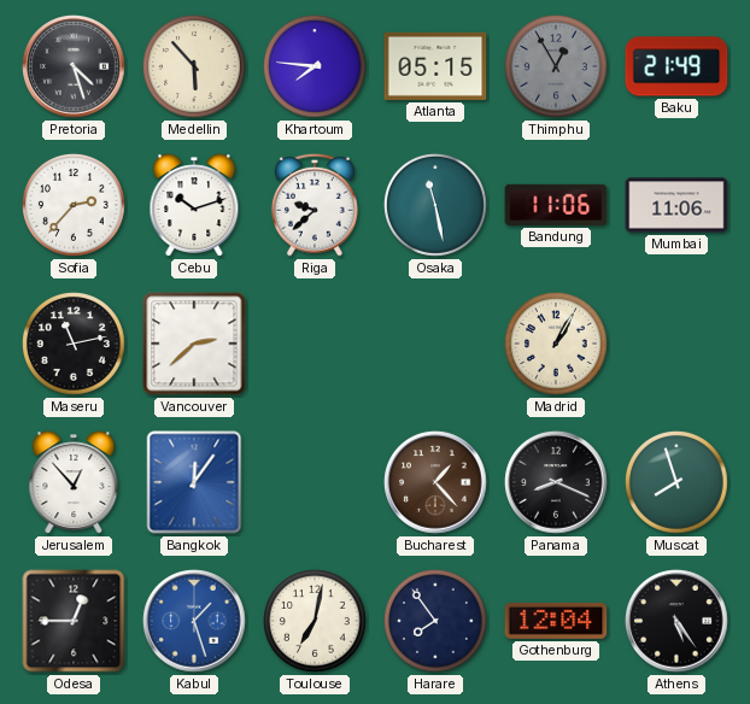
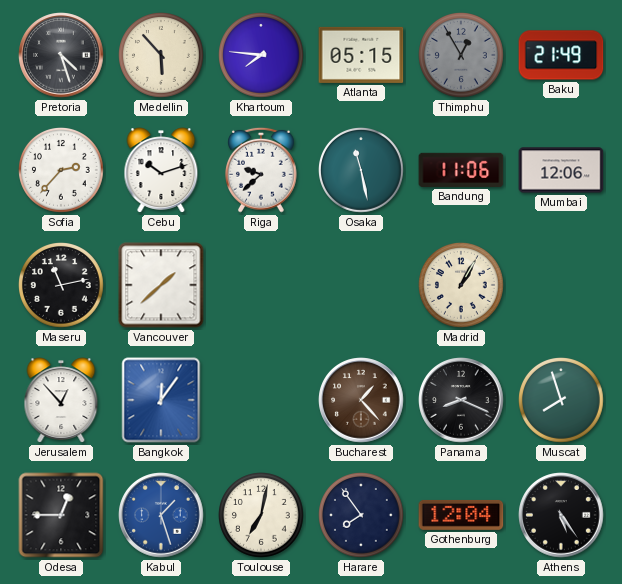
Mumbai: 11:06 -> 12:06 (561, 170)
Vancouver: 2:38 -> 1:38 (161, 285)
